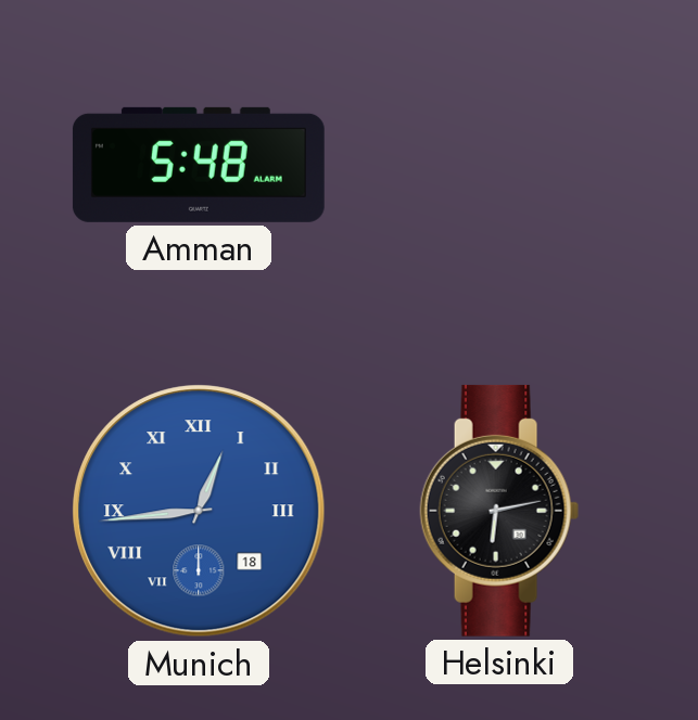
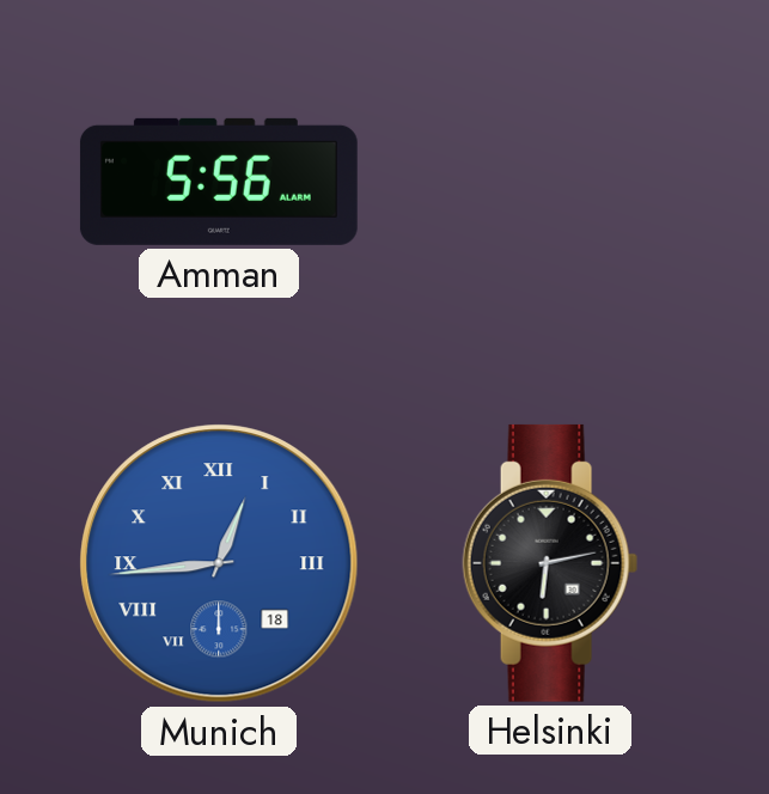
Amman: 5:48 -> 5:56 (219, 182)
